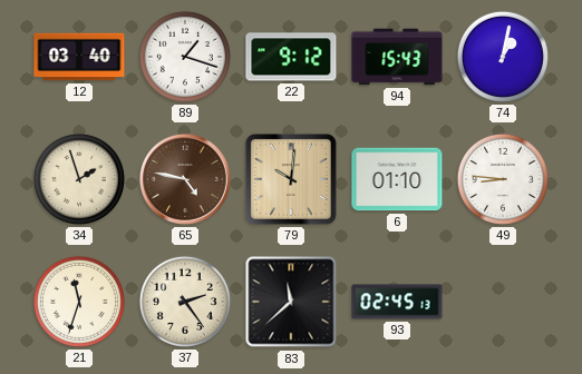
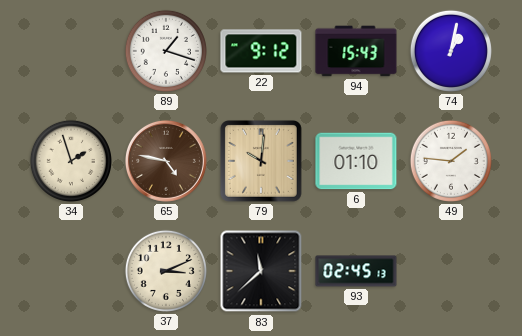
12: 03:40 -> none (79, 57)
49: 8:46 -> 1:46 (451, 161)
21: 11:33 -> none (79, 302)
37: 2:24 -> 3:11 (166, 271)
